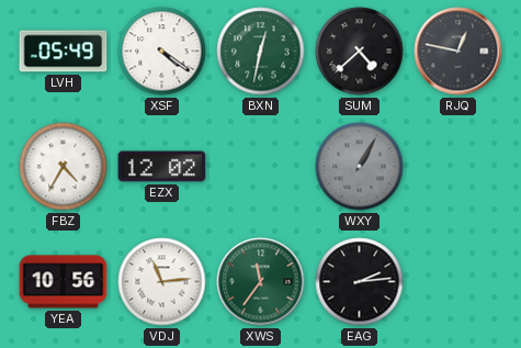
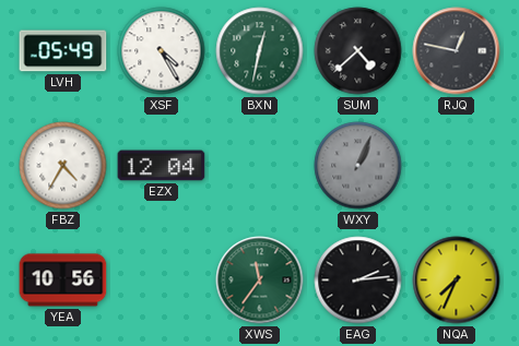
XSF: 4:21 -> 4:25 (162, 51)
EZX: 12:02 -> 12:04 (162, 166)
WXY: 1:05 -> 1:04 (358, 166)
VDJ: 11:14 -> none (162, 282)
NQA: none -> 7:34 (457, 281)
